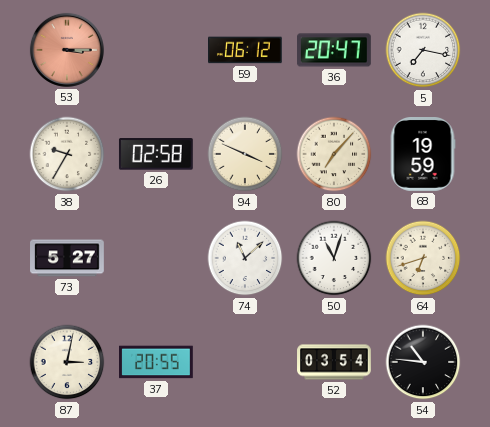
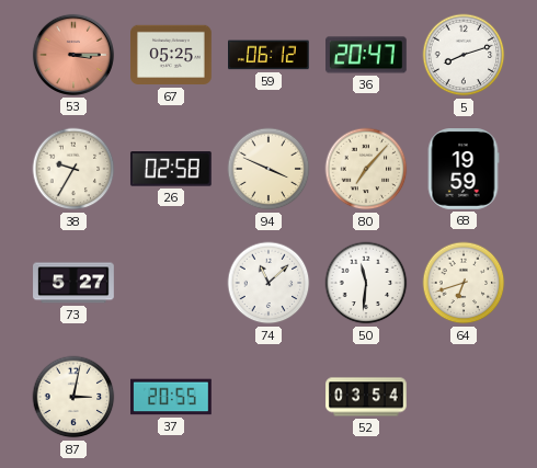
67: none -> 05:25 (172, 55)
5: 7:17 -> 8:12 (464, 55)
50: 11:03 -> 11:31 (366, 283)
54: 10:46 -> none (423, 362)
